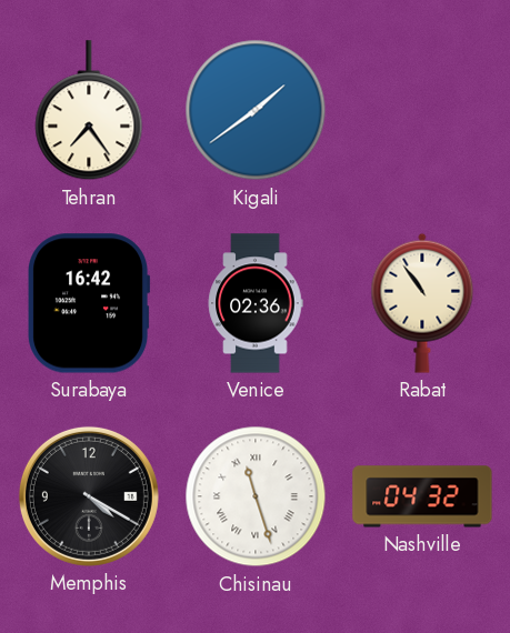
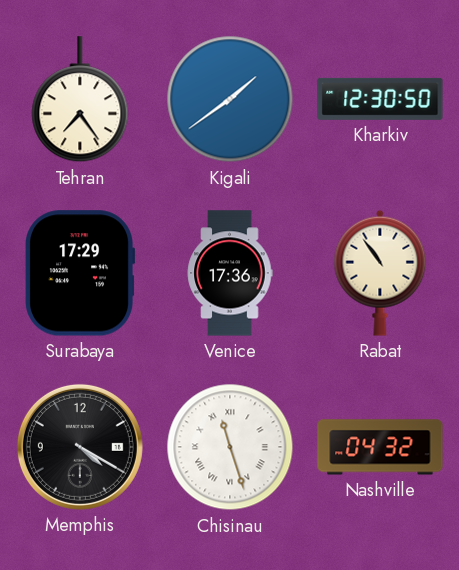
Kharkiv: none -> 12:30 (380, 99)
Surabaya: 16:42 -> 17:29 (81, 273)
Venice: 02:36 -> 17:36 (230, 273)
